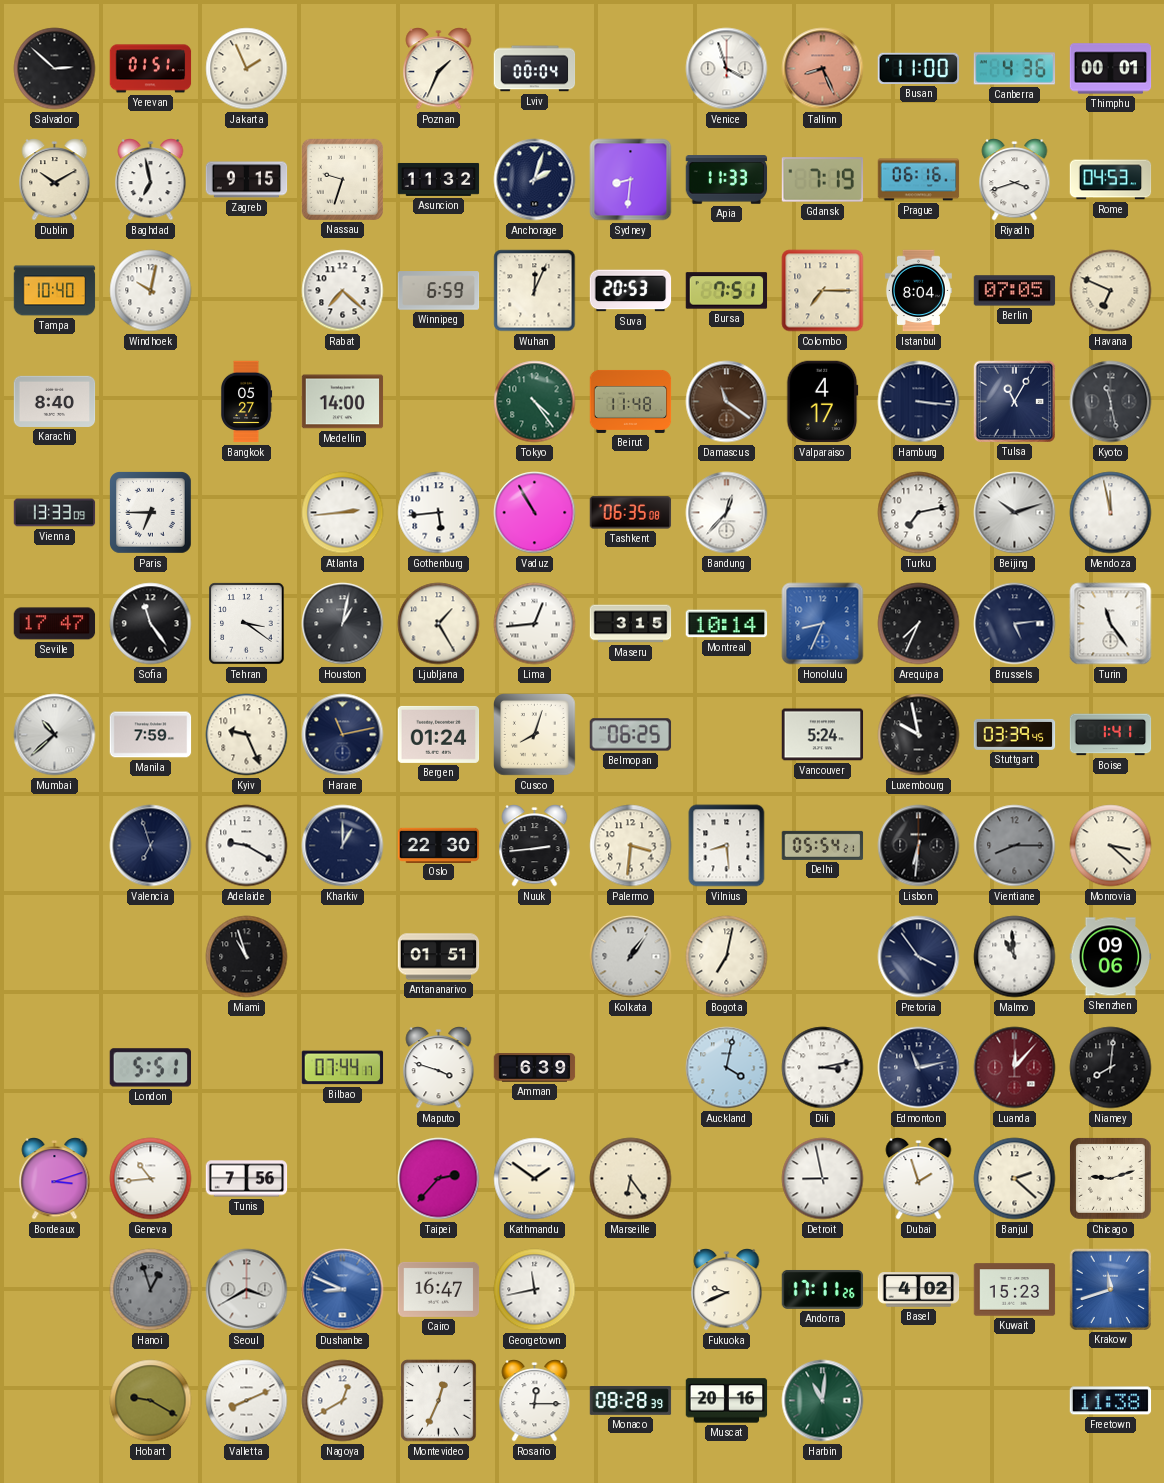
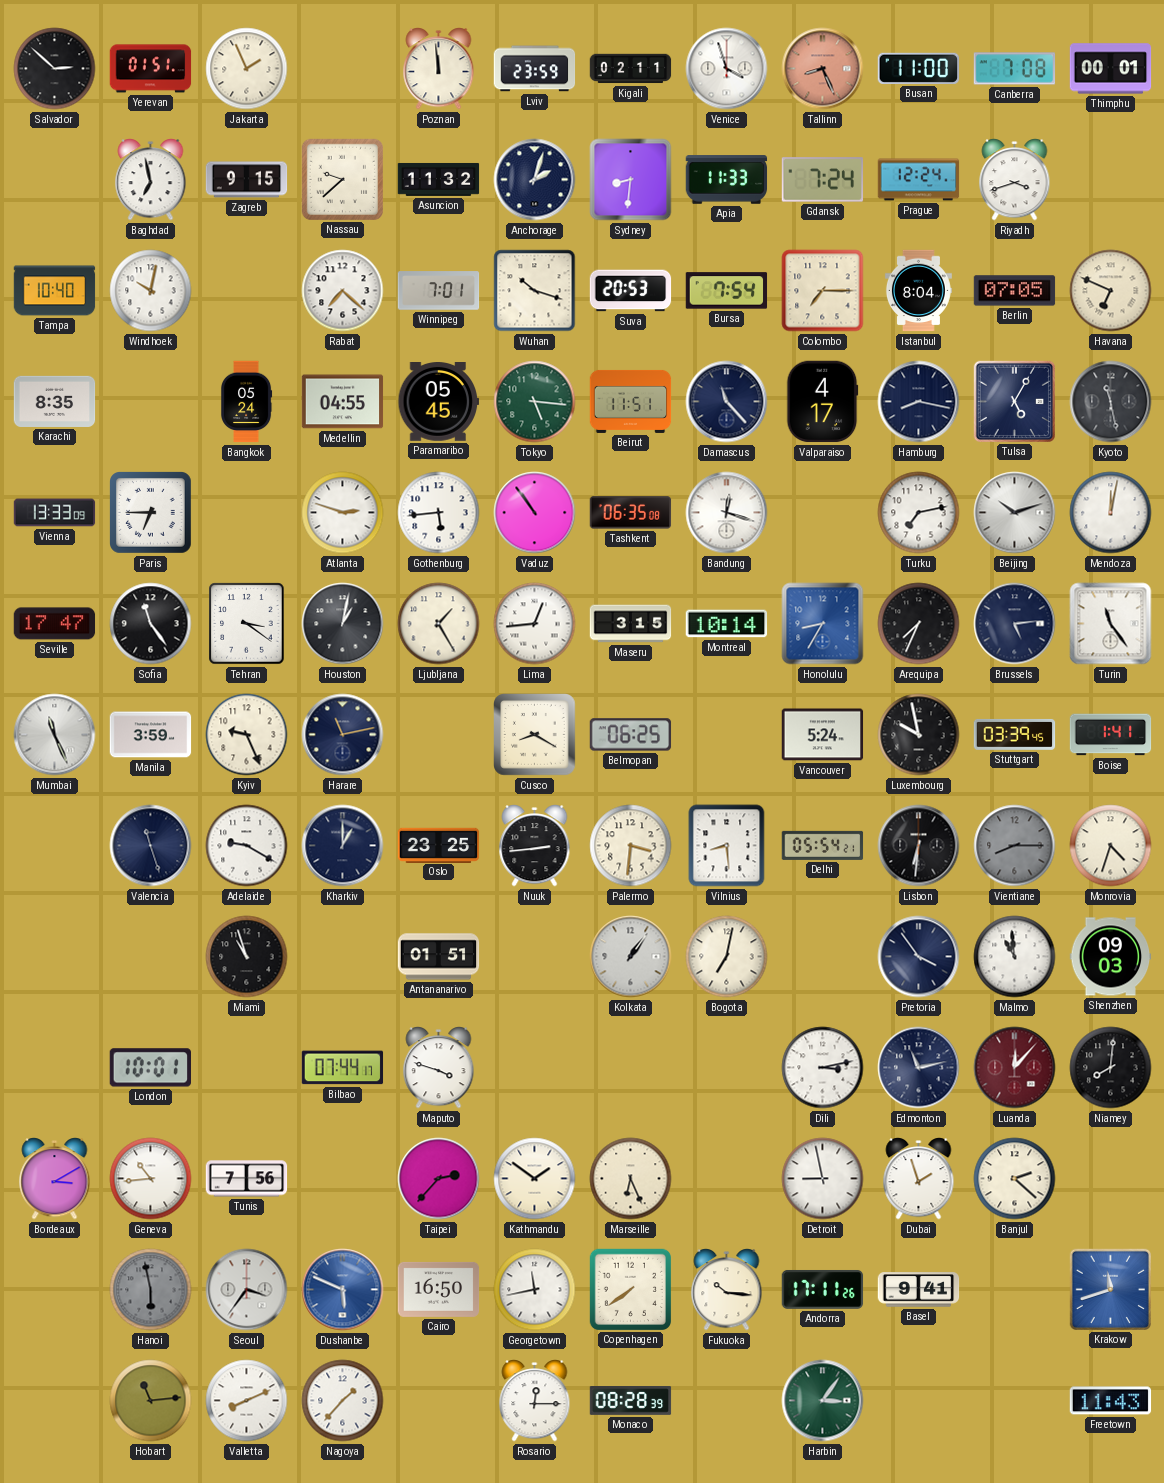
Poznan: 1:34 -> 11:59 (439, 69)
Lviv: 00:04 -> 23:59 (535, 69)
Kigali: none -> 02:11 (631, 69)
Canberra: 4:36 -> 7:08 (1015, 69)
Dublin: 10:10 -> none (55, 180)
Nassau: 9:33 -> 9:38 (342, 179)
Gdansk: 7:19 -> 7:24 (823, 180)
Prague: 06:16 -> 12:24 (919, 180)
Rome: 04:53 -> none (1111, 180)
Winnipeg: 6:59 -> 7:01 (439, 291)
Wuhan: 12:04 -> 10:18 (535, 291)
Bursa: 7:51 -> 7:54 (727, 291)
Karachi: 8:40 -> 8:35 (55, 401)
Bangkok: 05:27 -> 05:24 (246, 402)
Medellin: 14:00 -> 04:55 (343, 402)
Paramaribo: none -> 05:45 (439, 402)
Tokyo: 4:24 -> 5:16 (535, 402)
Beirut: 11:48 -> 11:51 (631, 401)
Damascus: 11:21 -> 11:23 (727, 402)
Damascus dial: brown -> navy (727, 402)
Hamburg: 3:16 -> 8:17 (919, 402)
Tulsa: 11:05 -> 5:05 (1014, 401)
Atlanta: 2:44 -> 2:48 (343, 513)
Vaduz: 10:55 -> 10:54 (535, 513)
Bandung: 12:37 -> 12:18 (727, 513)
Mendoza: 11:58 -> 12:02 (1111, 513)
Honolulu: 8:34 -> 8:35 (823, 624)
Mumbai: 10:38 -> 11:26 (55, 735)
Manila: 7:59 -> 3:59 (151, 735)
Bergen: 01:24 -> none (439, 734)
Cusco: 8:03 -> 8:20 (535, 735)
Valencia: 6:57 -> 11:27 (151, 846)
Oslo: 22:30 -> 23:25 (439, 845)
Monrovia: 3:22 -> 4:33 (1111, 846)
Shenzhen: 09:06 -> 09:03 (1111, 957)
London: 5:51 -> 10:01 (151, 1068)
Amman: 6:39 -> none (535, 1068)
Auckland: 4:02 -> none (727, 1068)
Bordeaux: 3:12 -> 3:10 (55, 1179)
Marseille: 6:24 -> 6:26 (631, 1179)
Chicago: 9:12 -> none (1111, 1179)
Hanoi: 12:57 -> 5:58 (151, 1290)
Seoul: 3:40 -> 3:36 (247, 1290)
Dushanbe: 8:49 -> 5:49 (343, 1290)
Cairo: 16:47 -> 16:50 (439, 1289)
Copenhagen: none -> 7:39 (630, 1289)
Fukuoka: 9:41 -> 10:16 (727, 1290)
Basel: 4:02 -> 9:41 (919, 1290)
Kuwait: 15:23 -> none (1015, 1290)
Hobart: 9:20 -> 11:14 (151, 1401)
Nagoya: 12:40 -> 1:37 (343, 1401)
Montevideo: 12:34 -> none (439, 1401)
Muscat: 20:16 -> none (727, 1401)
Harbin: 11:01 -> 3:06 (823, 1401)
Freetown: 11:38 -> 11:43 (1111, 1401)
